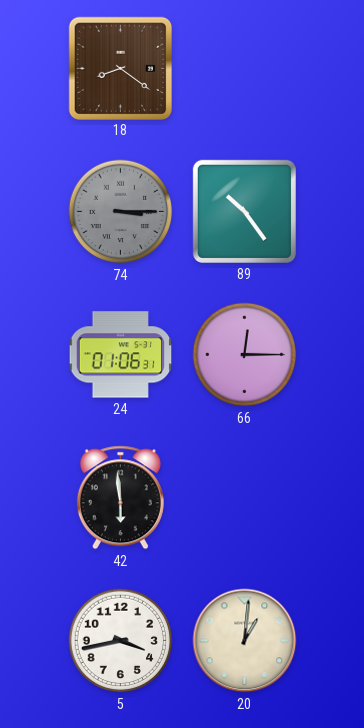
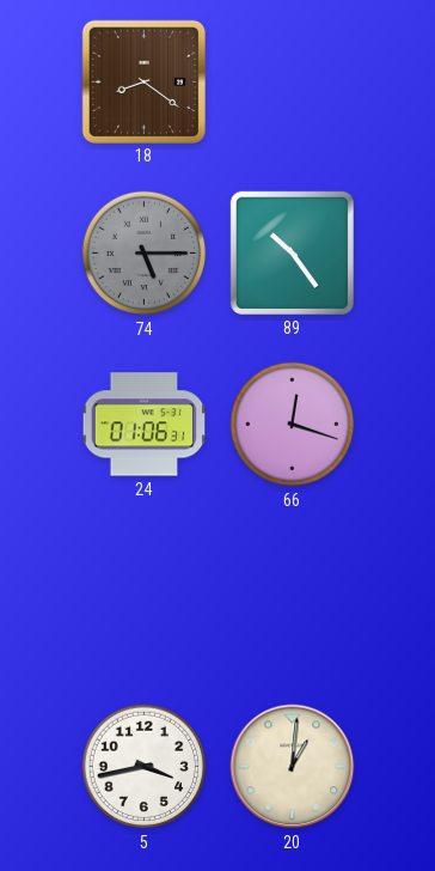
74: 3:15 -> 5:15 (145, 254)
66: 12:15 -> 12:18 (293, 425)
42: 5:59 -> none (120, 498)
